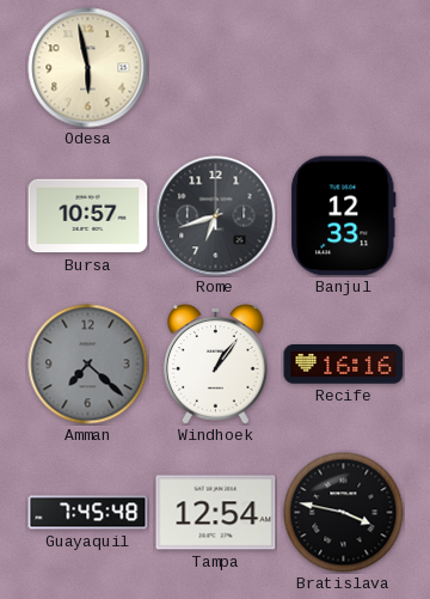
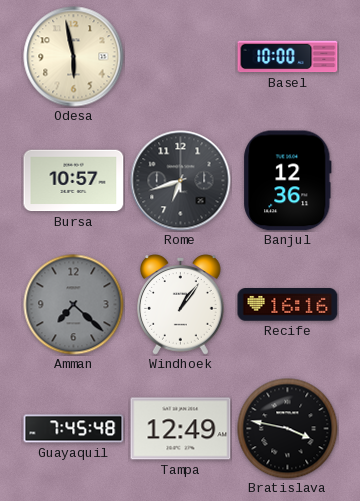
Basel: none -> 10:00 (288, 57)
Banjul: 12:33 -> 12:36 (288, 181)
Tampa: 12:54 -> 12:49 (181, 429)
